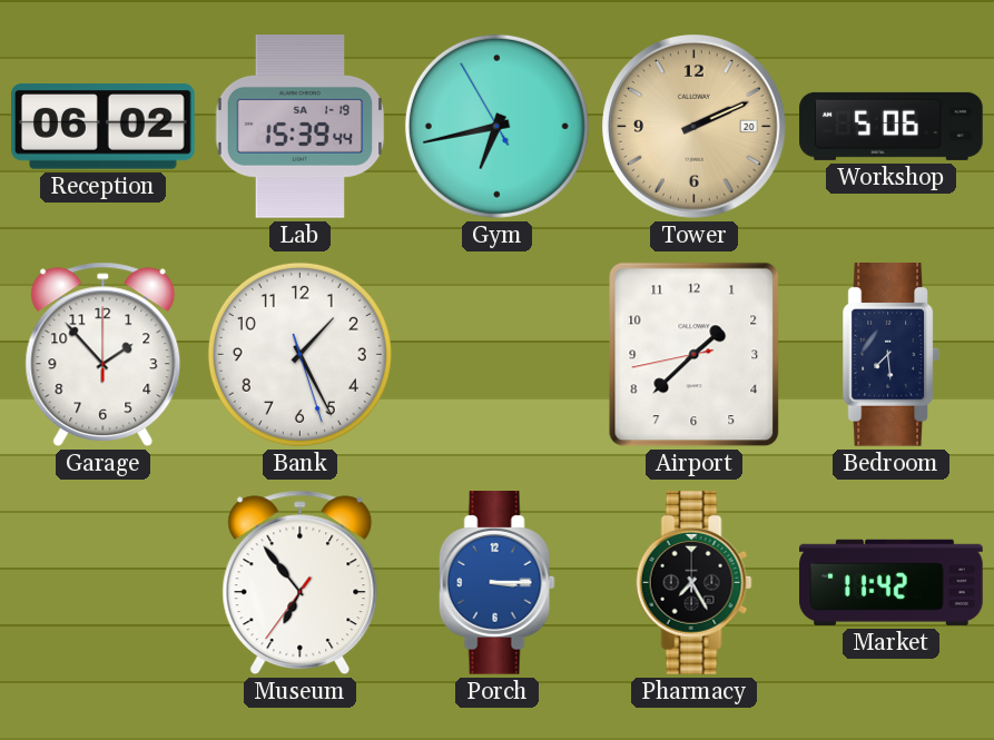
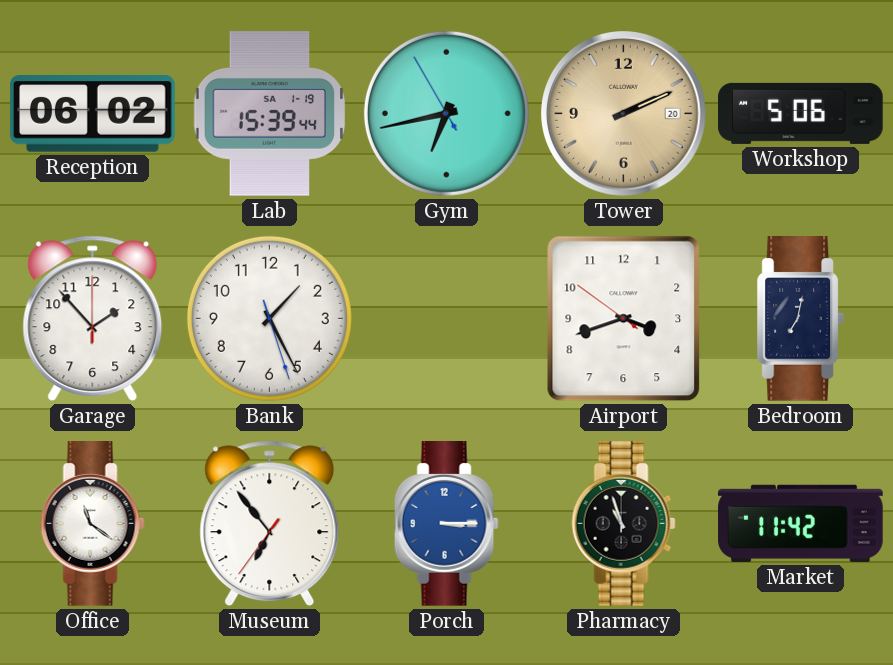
Airport: 1:37 -> 3:41 (624, 319)
Bedroom: 7:29 -> 7:02 (800, 319)
Office: none -> 11:21 (92, 524)
Pharmacy: 7:25 -> 10:57 (623, 524)
